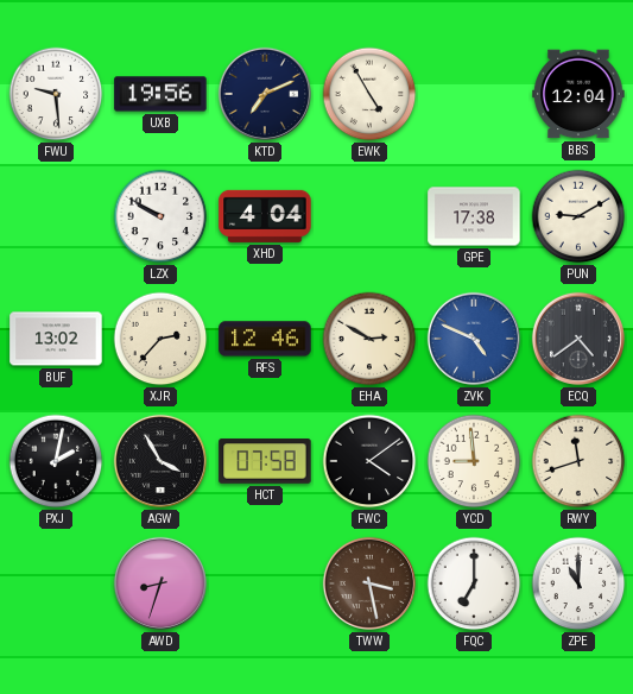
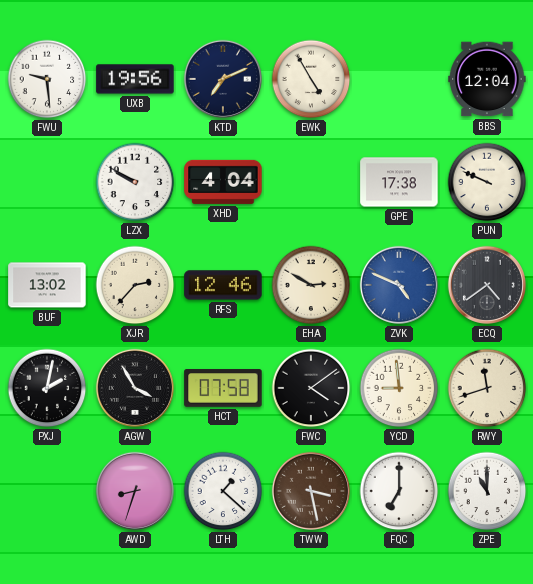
PUN: 9:10 -> 9:49 (487, 182)
LTH: none -> 1:22 (223, 491)
